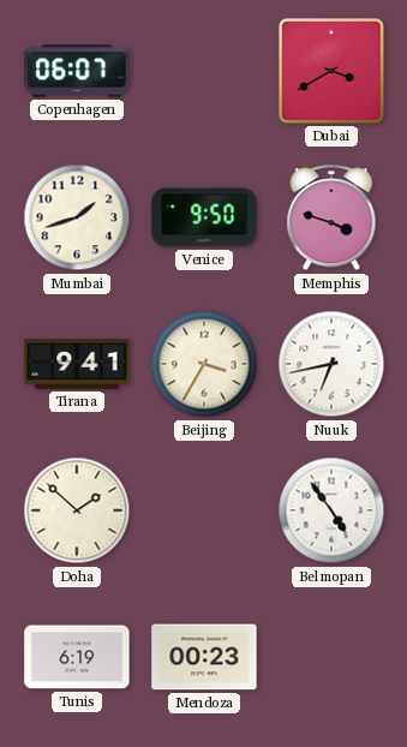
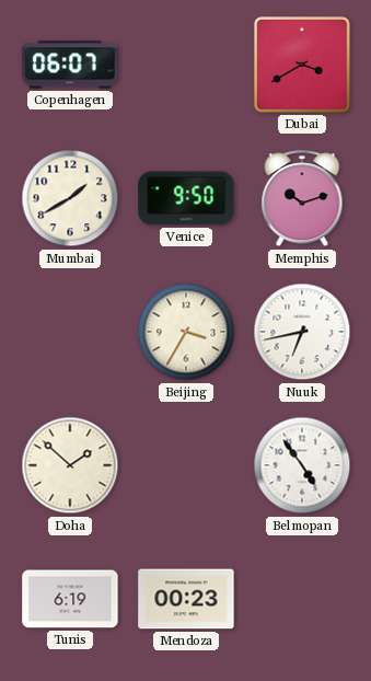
Mumbai: 1:42 -> 1:40 (70, 198)
Memphis: 3:48 -> 10:12 (302, 199)
Tirana: 9:41 -> none (77, 364)
